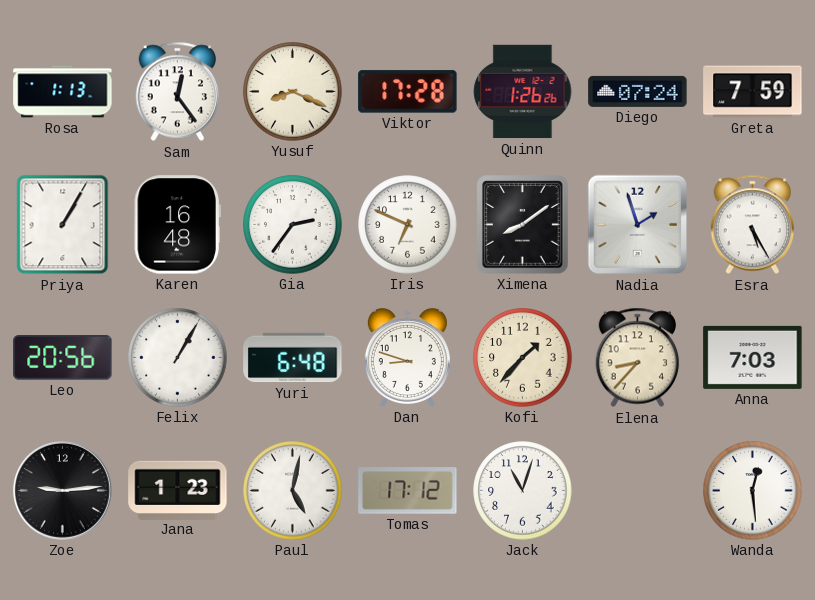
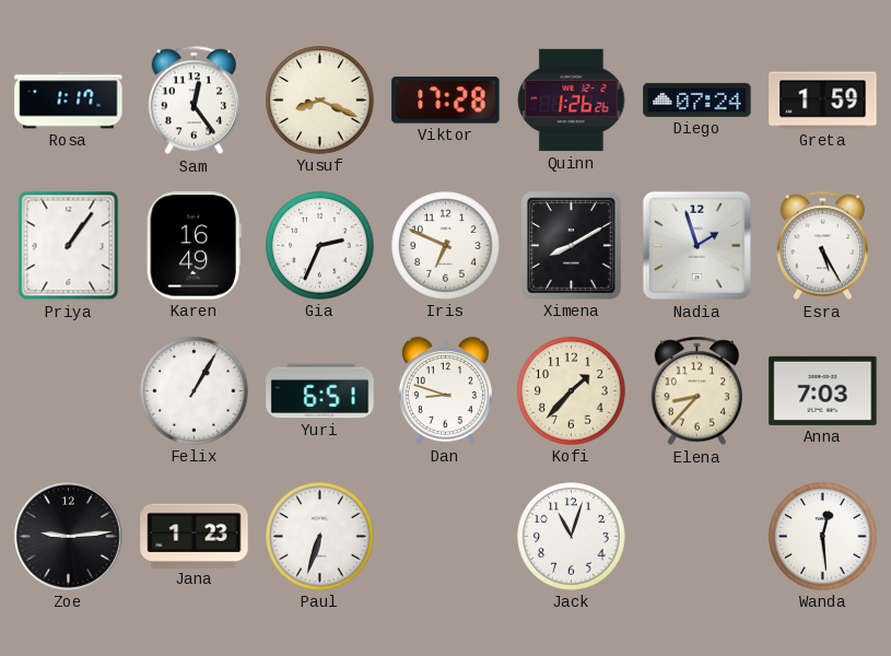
Rosa: 1:13 -> 1:17 (69, 101)
Greta: 7:59 -> 1:59 (823, 101)
Priya: 1:05 -> 1:06 (69, 246)
Karen: 16:48 -> 16:49 (194, 246)
Gia: 2:36 -> 2:34 (320, 246)
Ximena: 8:09 -> 8:10 (572, 246)
Leo: 20:56 -> none (63, 358)
Yuri: 6:48 -> 6:51 (320, 391)
Paul: 5:02 -> 6:33 (320, 537)
Tomas: 17:12 -> none (408, 491)
